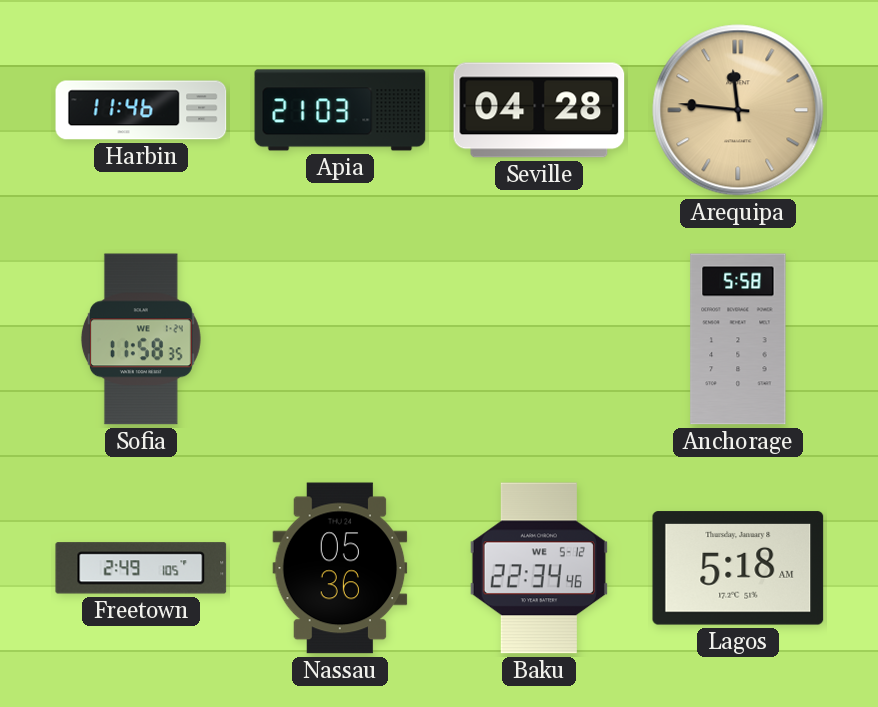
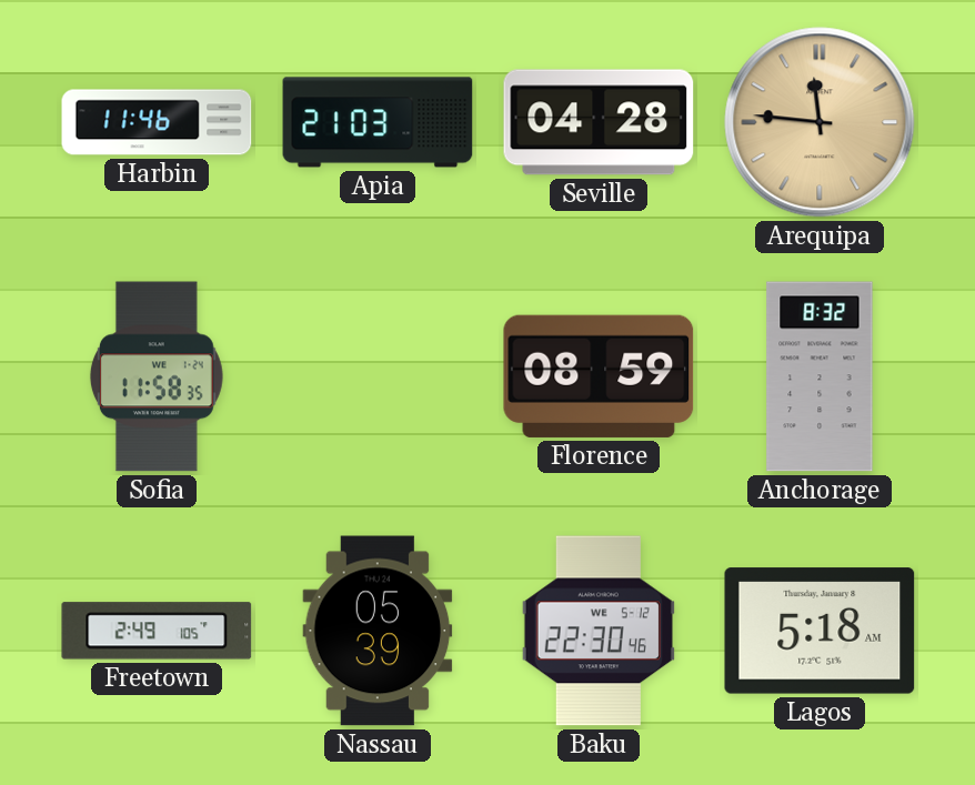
Florence: none -> 08:59 (599, 376)
Anchorage: 5:58 -> 8:32 (820, 376)
Nassau: 05:36 -> 05:39 (378, 631)
Baku: 22:34 -> 22:30 (599, 631)
